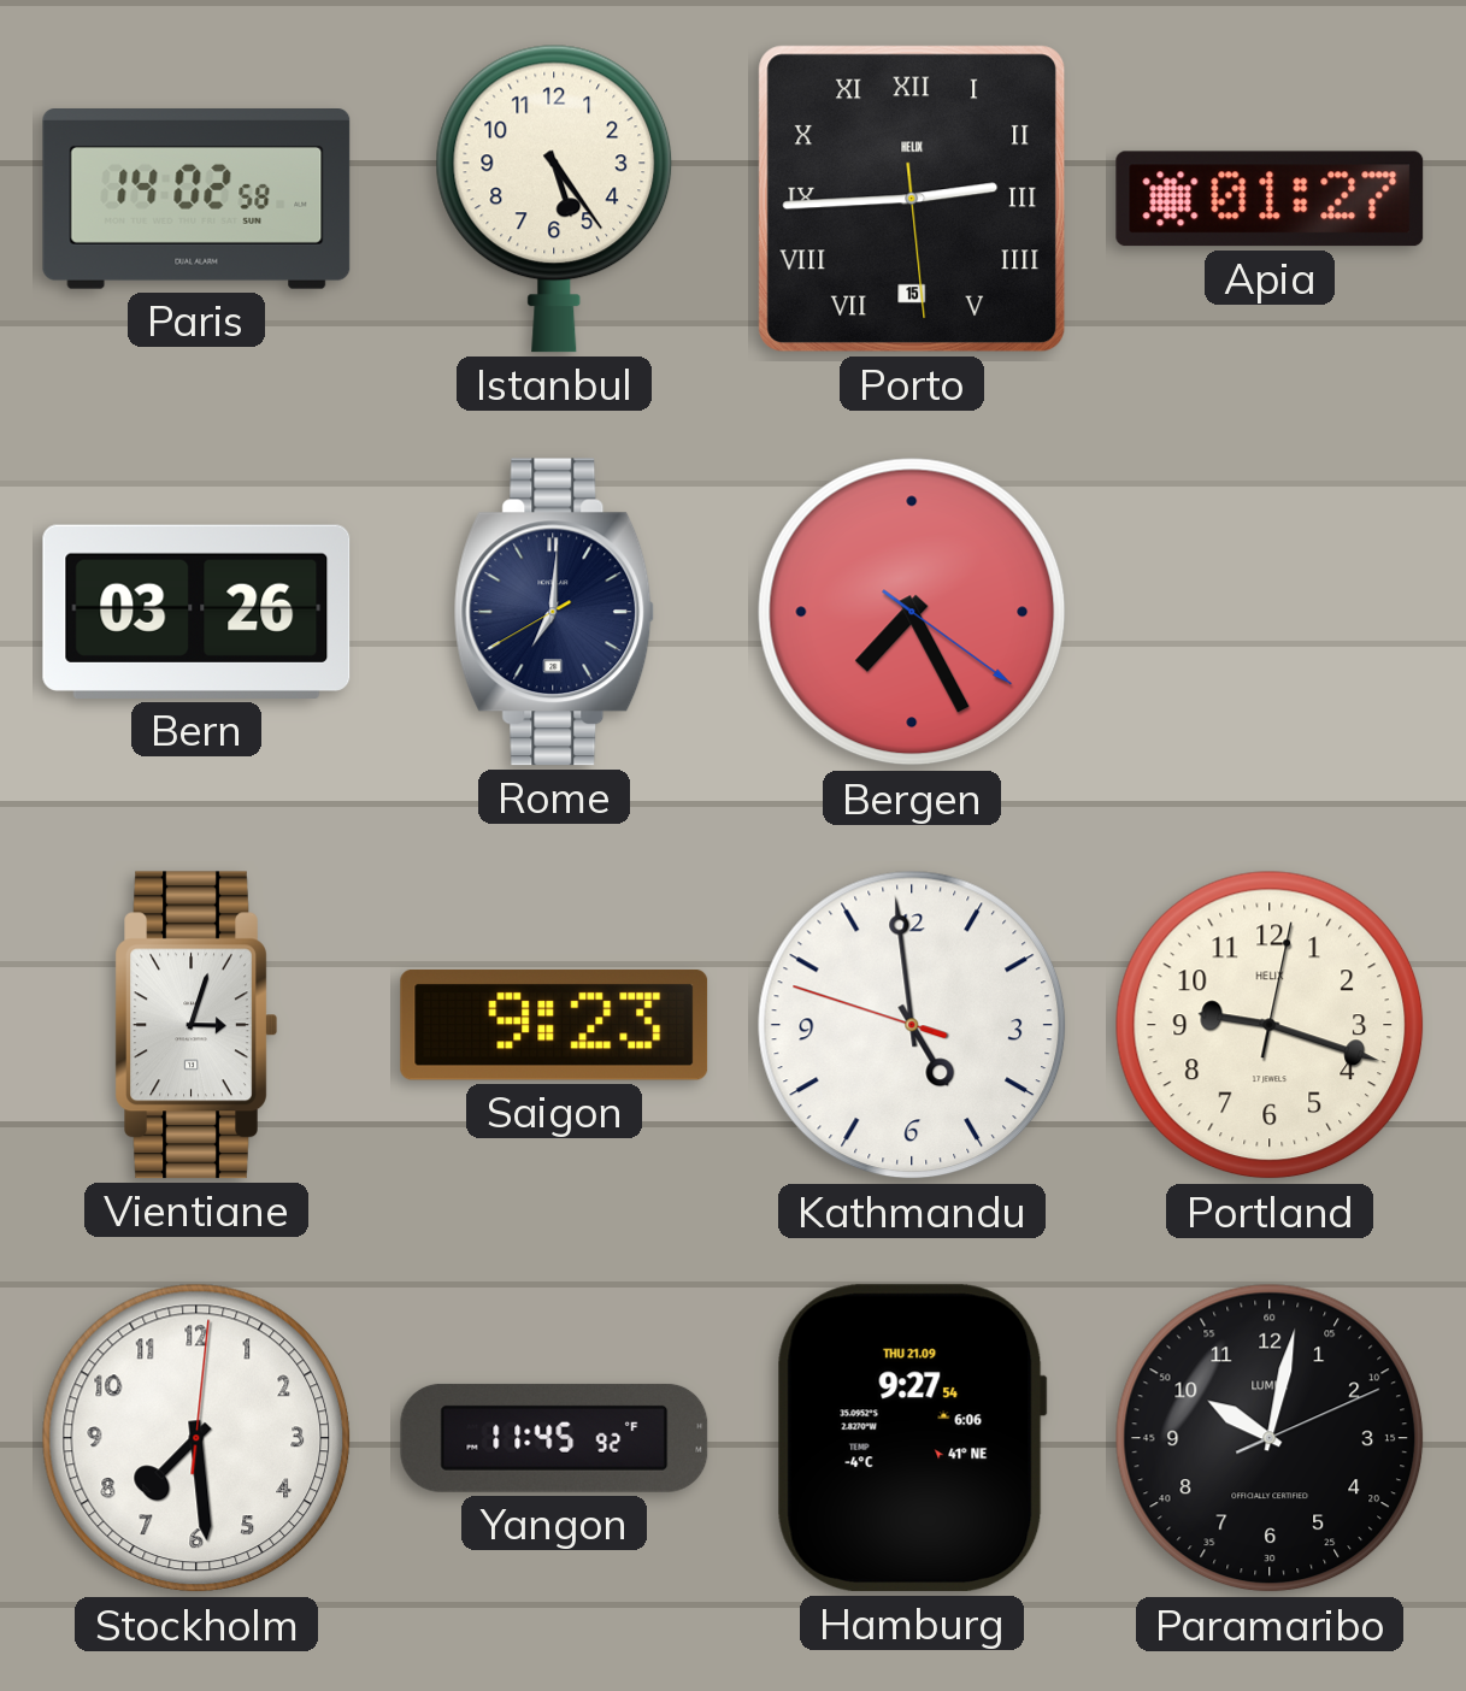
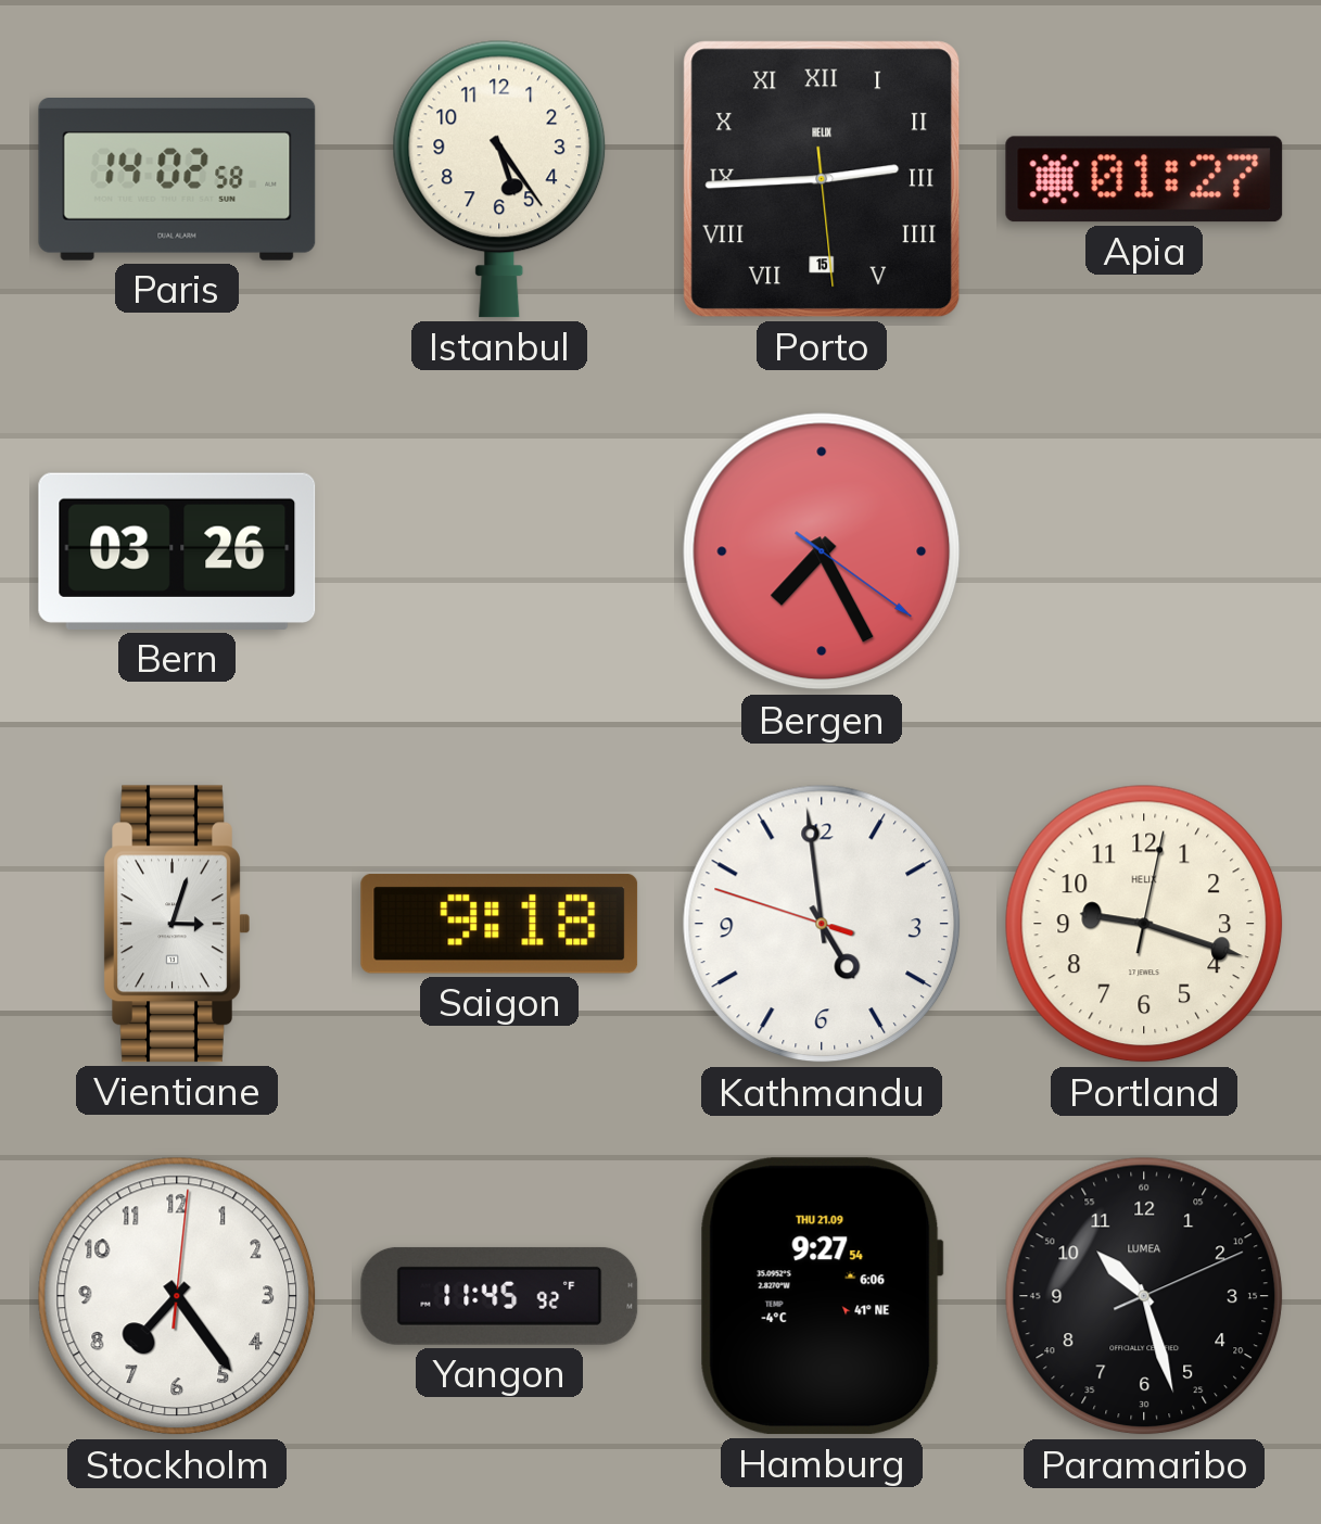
Rome: 7:00 -> none (554, 612)
Saigon: 9:23 -> 9:18 (499, 924)
Stockholm: 7:29 -> 7:24 (177, 1296)
Paramaribo: 10:02 -> 10:27 (1144, 1296)
